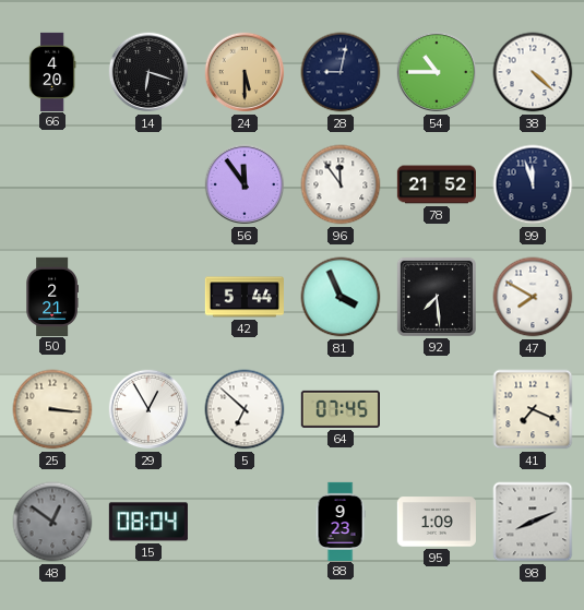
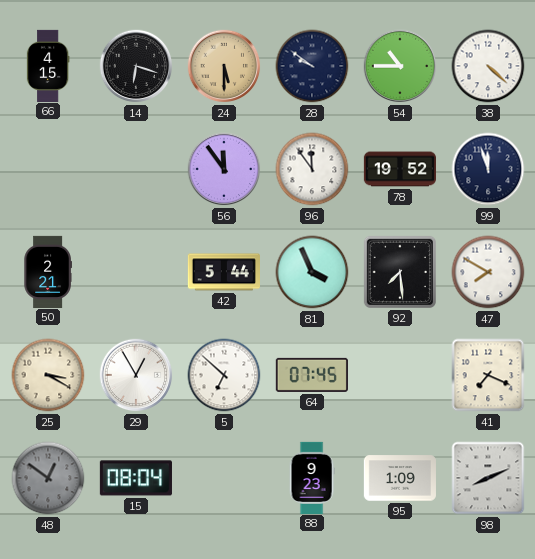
66: 4:20 -> 4:15 (48, 65)
28: 9:02 -> 9:51 (312, 66)
78: 21:52 -> 19:52 (399, 169)
25: 3:16 -> 3:20 (48, 375)
